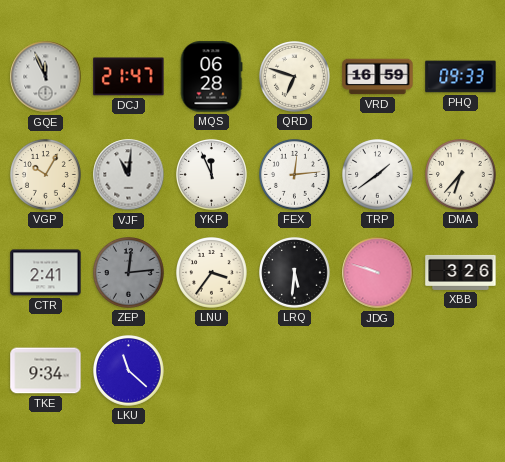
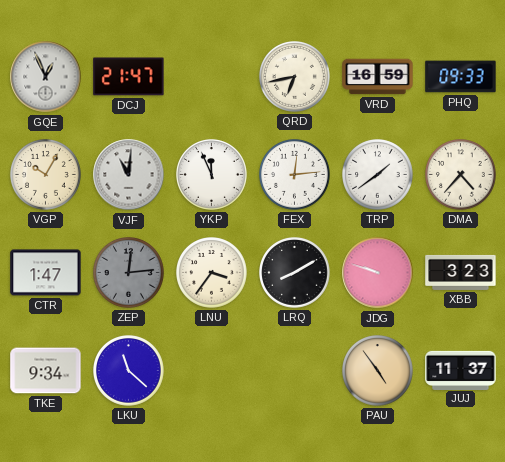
GQE: 11:56 -> 12:56 (46, 77)
MQS: 06:28 -> none (211, 77)
QRD: 6:48 -> 6:43 (295, 77)
DMA: 6:37 -> 4:37 (461, 175)
CTR: 2:41 -> 1:47 (46, 273)
LRQ: 5:31 -> 8:10 (295, 273)
XBB: 3:26 -> 3:23 (461, 272)
PAU: none -> 4:54 (378, 371)
JUJ: none -> 11:37 (461, 370)
